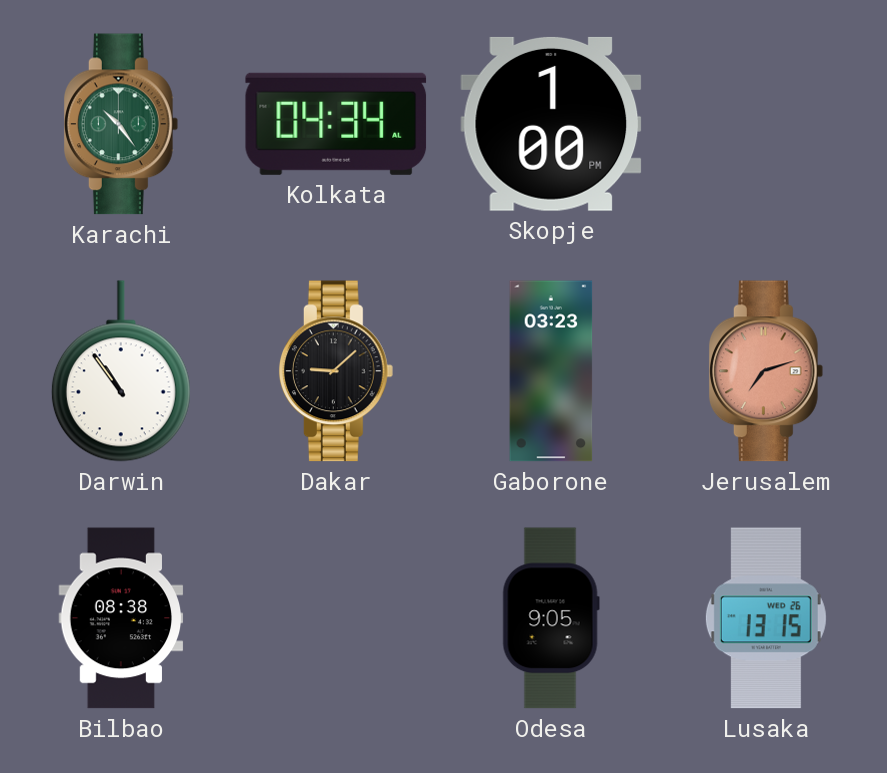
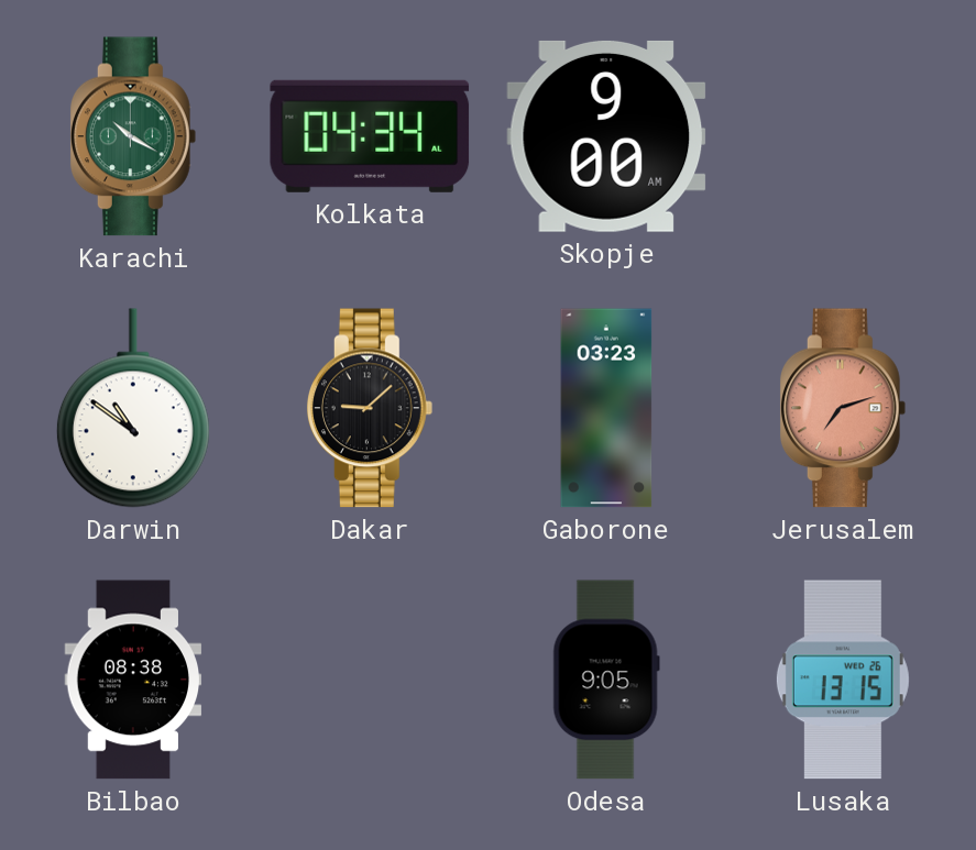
Karachi: 10:24 -> 10:20 (133, 136)
Skopje: 1:00 -> 9:00 (606, 136)
Darwin: 10:54 -> 10:51 (133, 408)
